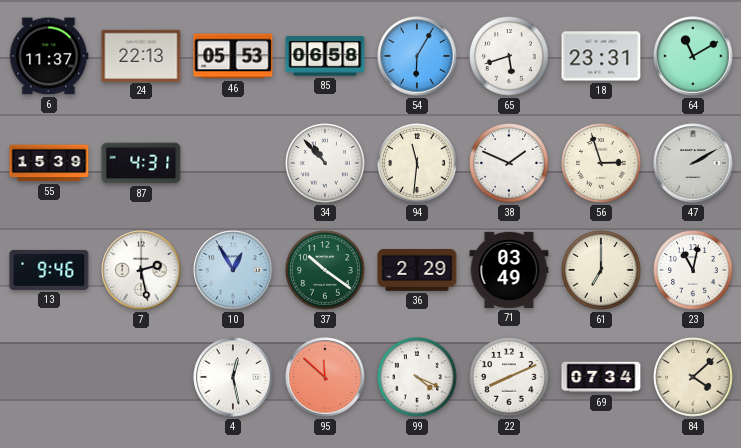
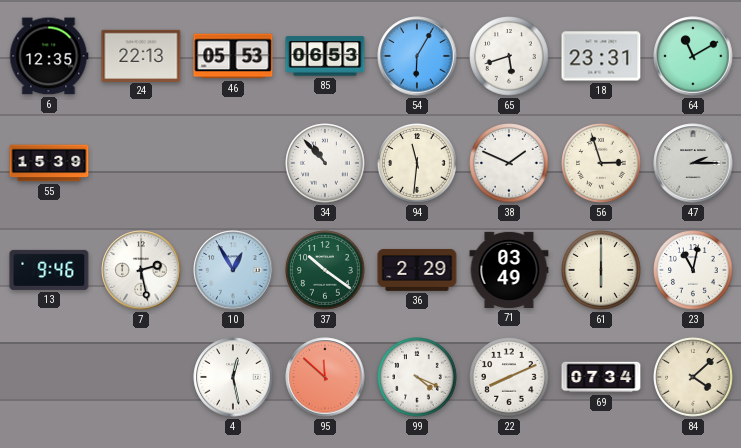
6: 11:37 -> 12:35 (49, 56)
85: 06:58 -> 06:53 (325, 56)
87: 4:31 -> none (141, 163)
47: 2:10 -> 2:15 (693, 163)
61: 7:00 -> 6:00 (601, 270)
